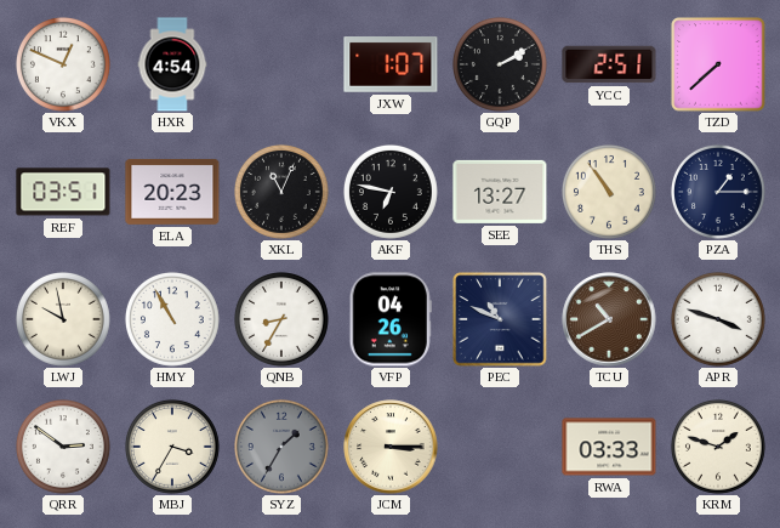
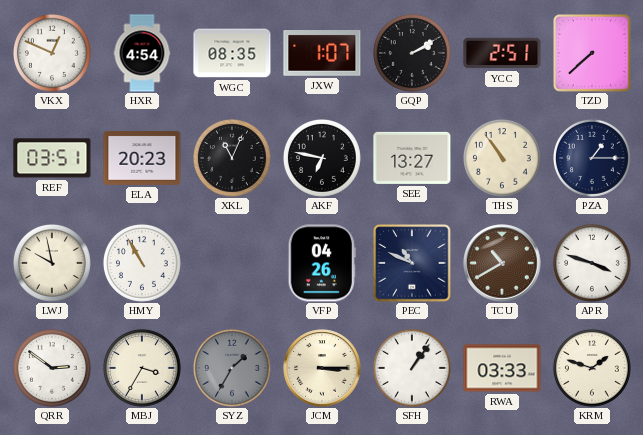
WGC: none -> 08:35 (232, 53)
QNB: 8:35 -> none (281, 319)
SFH: none -> 1:06 (412, 368)
